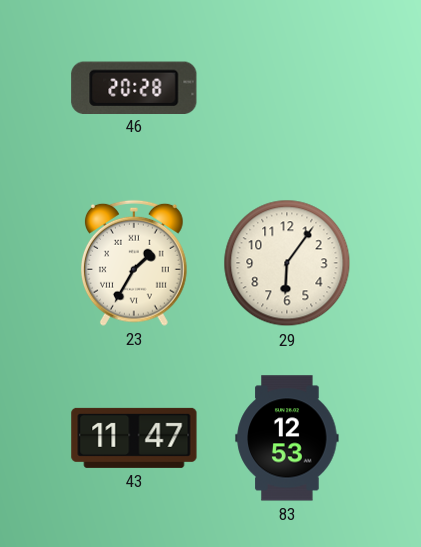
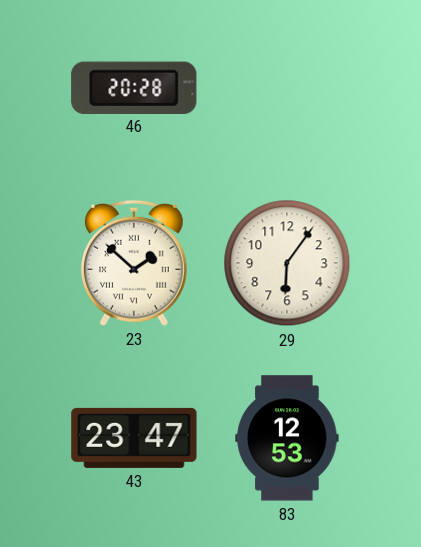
23: 1:35 -> 1:52 (134, 263)
43: 11:47 -> 23:47 (134, 438)
